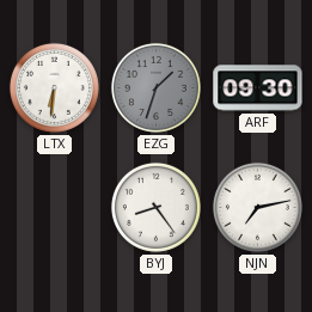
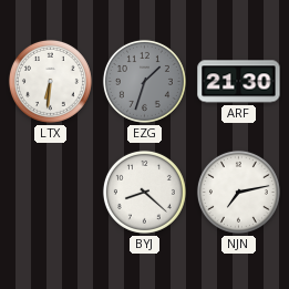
ARF: 09:30 -> 21:30 (239, 82)
BYJ: 8:24 -> 8:22 (144, 192)
